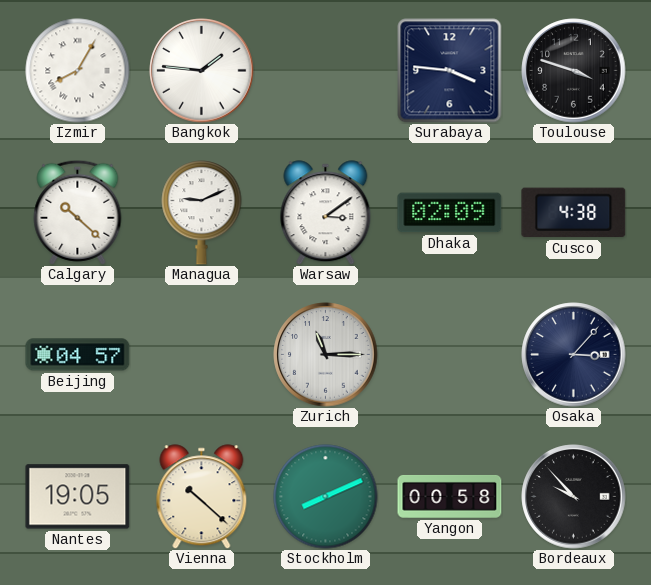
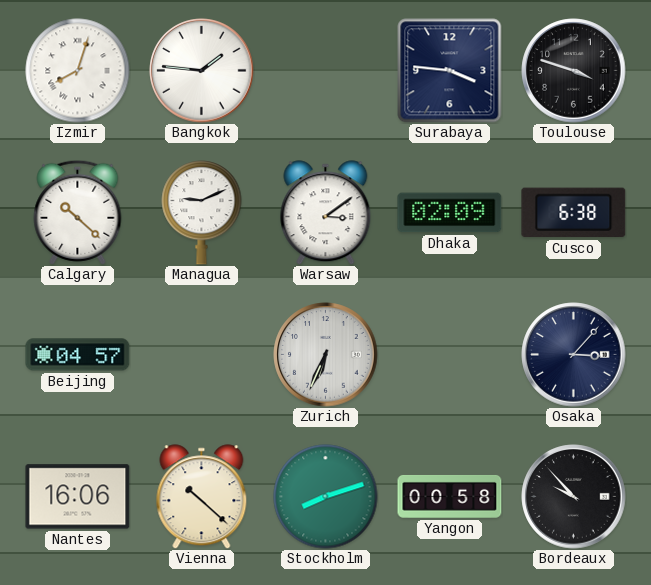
Izmir: 8:05 -> 8:03 (78, 71)
Cusco: 4:38 -> 6:38 (574, 213)
Zurich: 11:15 -> 6:34 (326, 355)
Nantes: 19:05 -> 16:06 (78, 497)
Stockholm: 8:11 -> 8:12 (326, 497)
